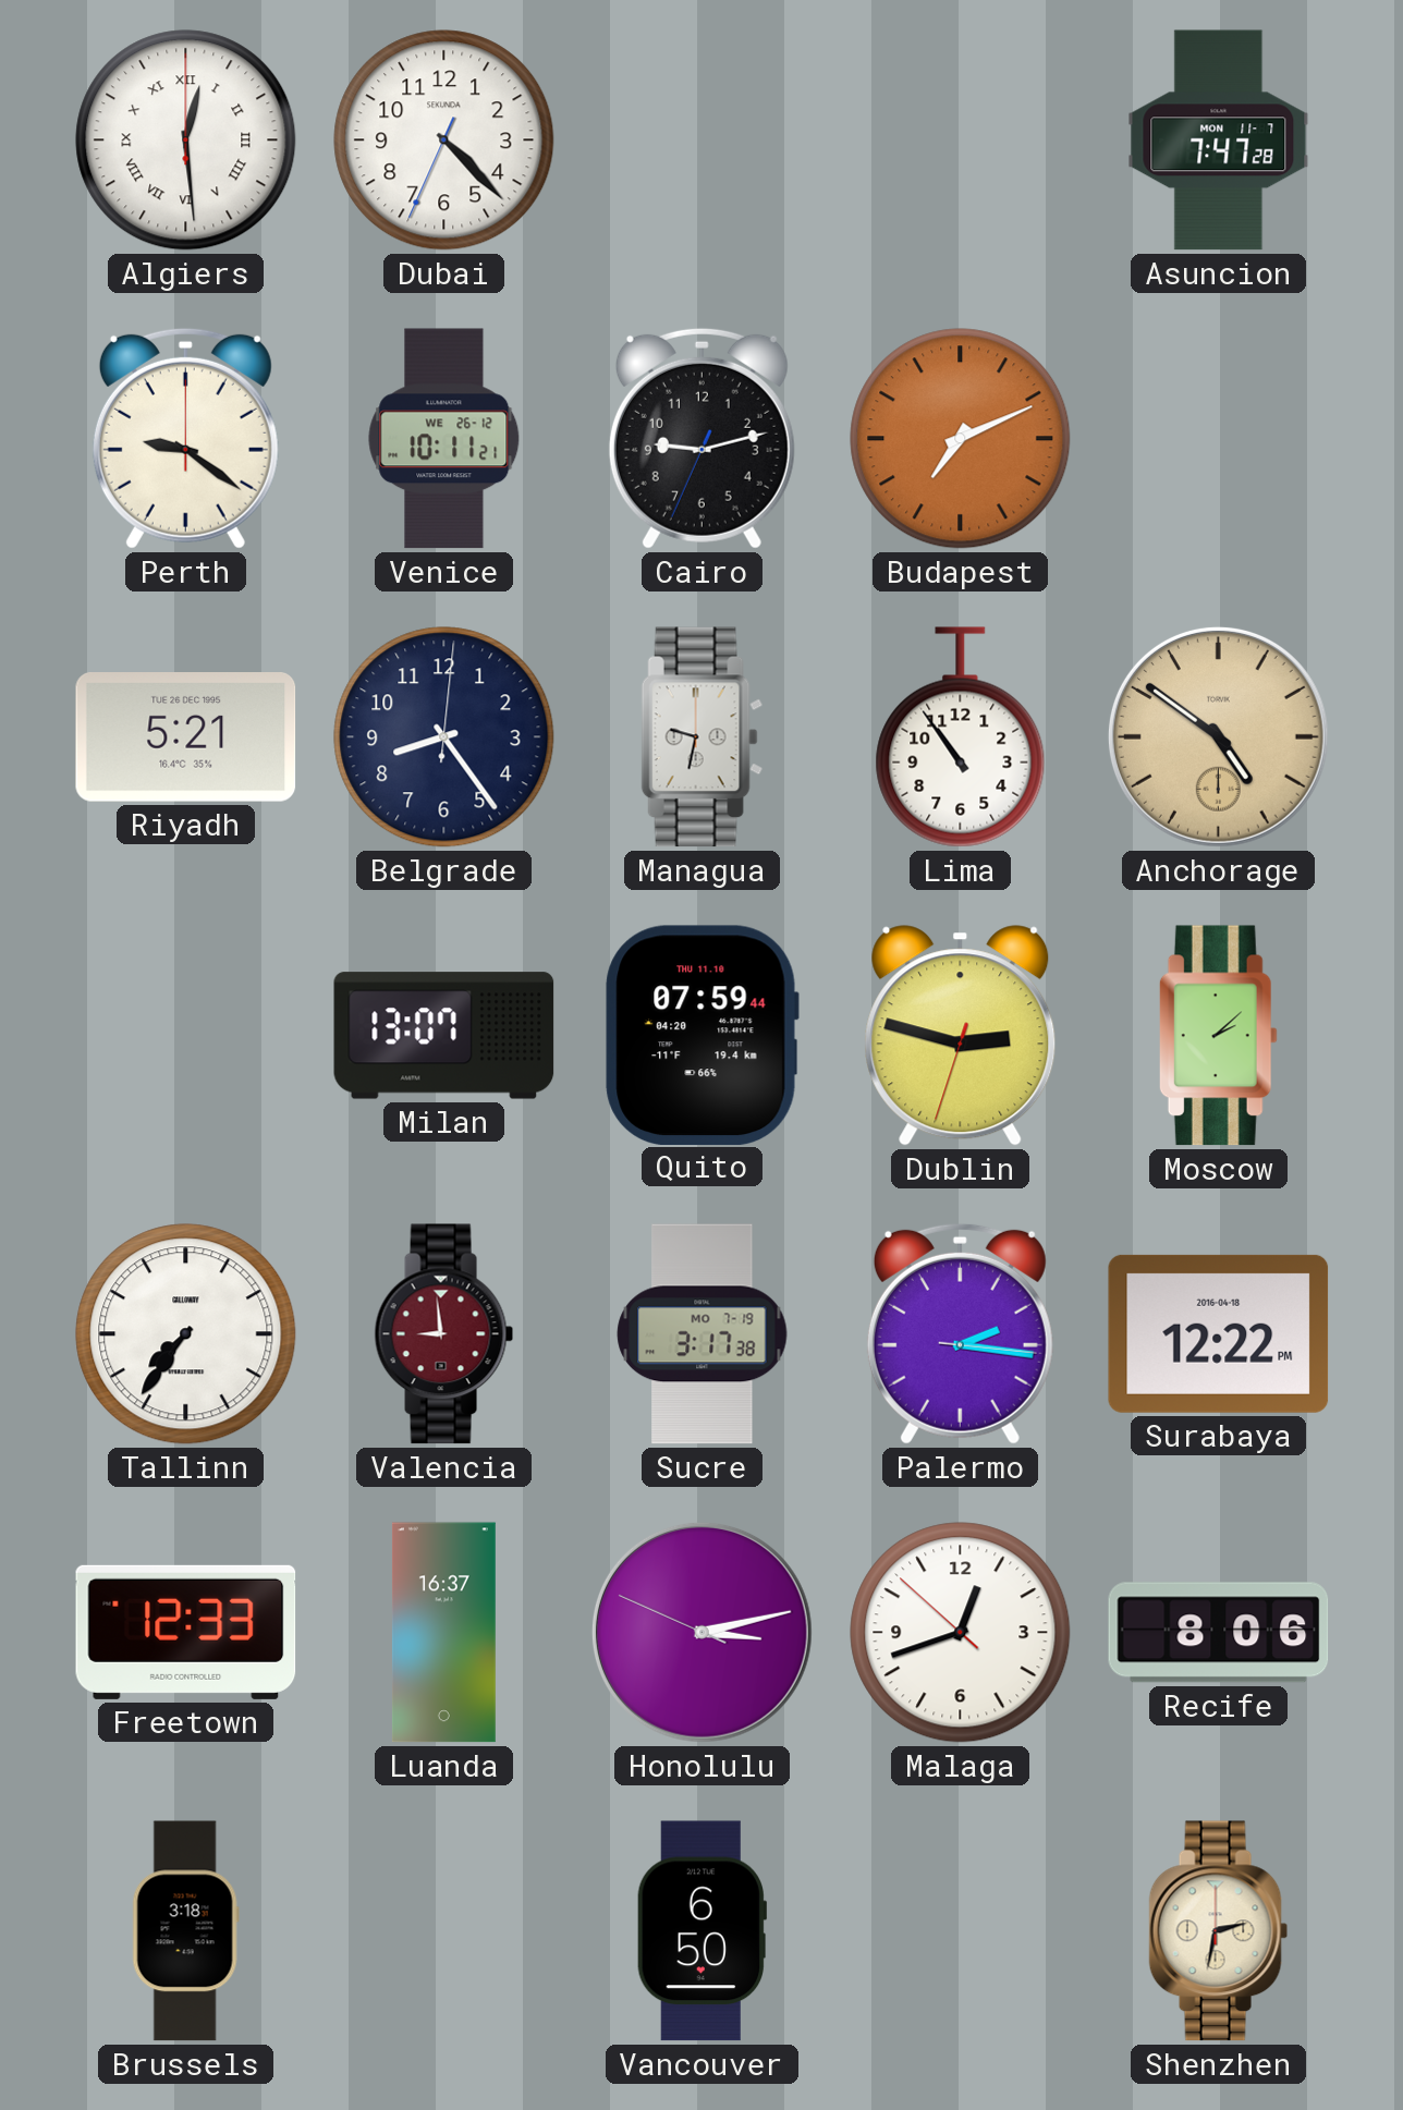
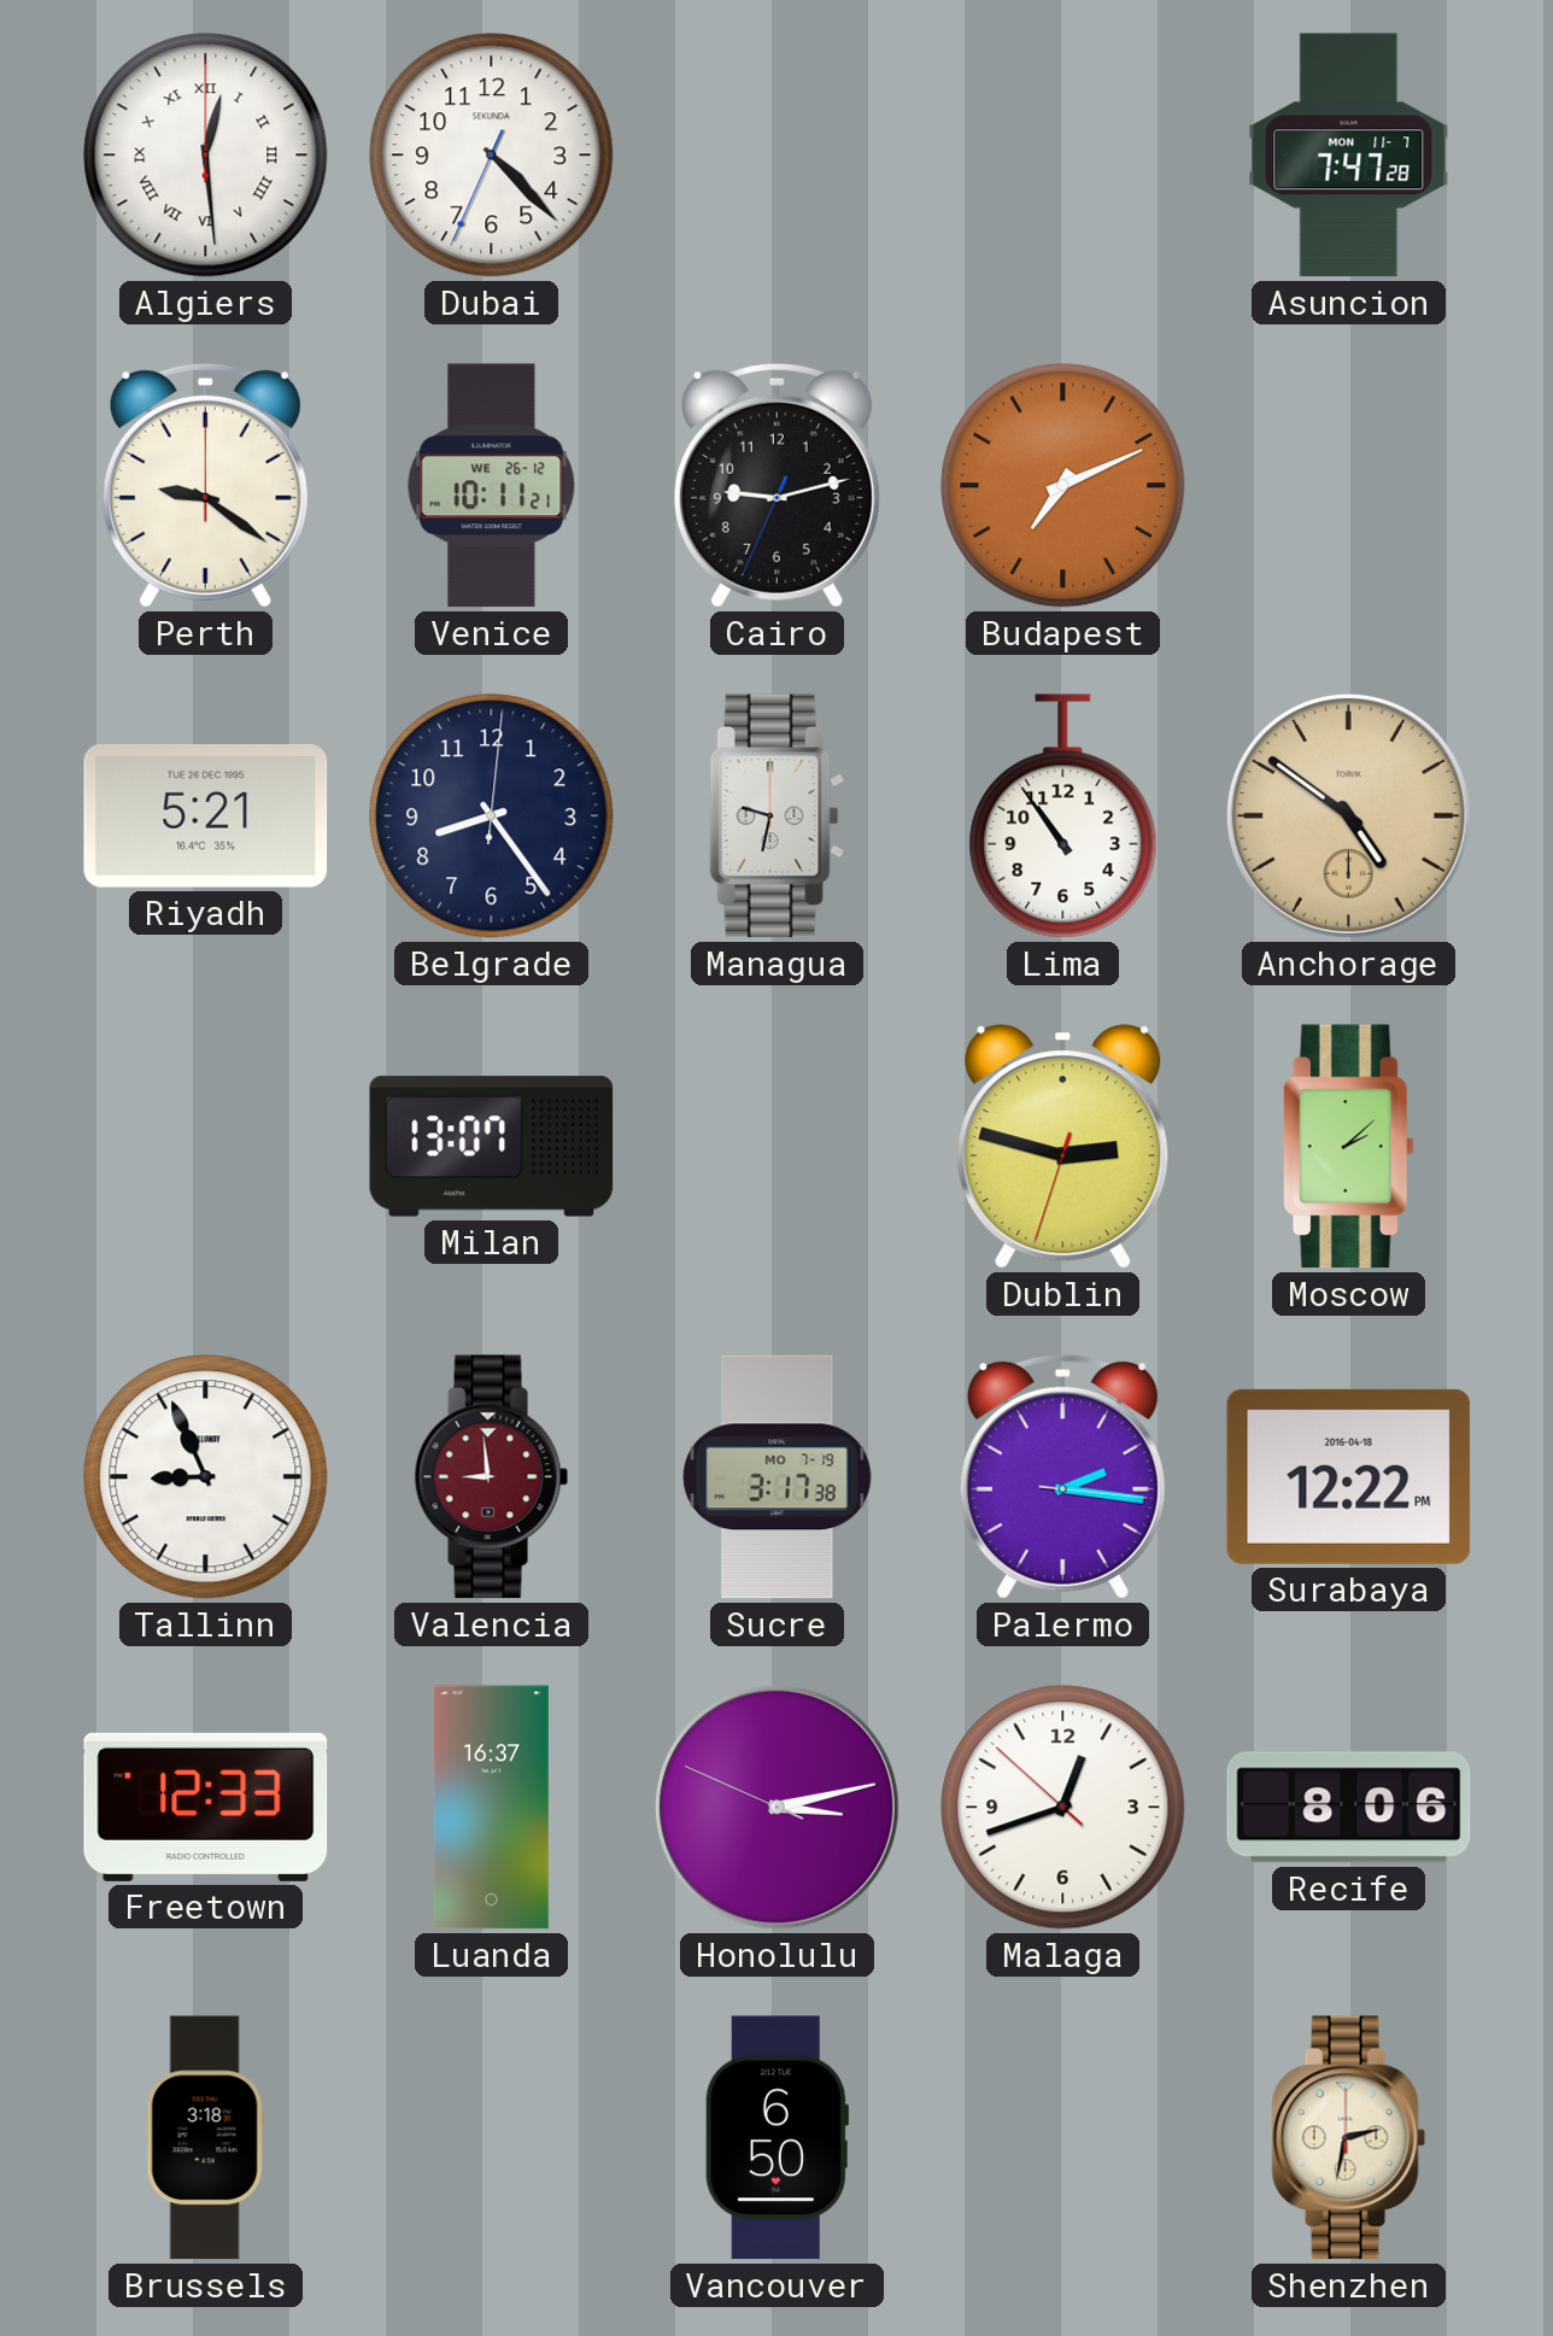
Quito: 07:59 -> none (701, 1035)
Tallinn: 7:36 -> 8:56 (206, 1477)
